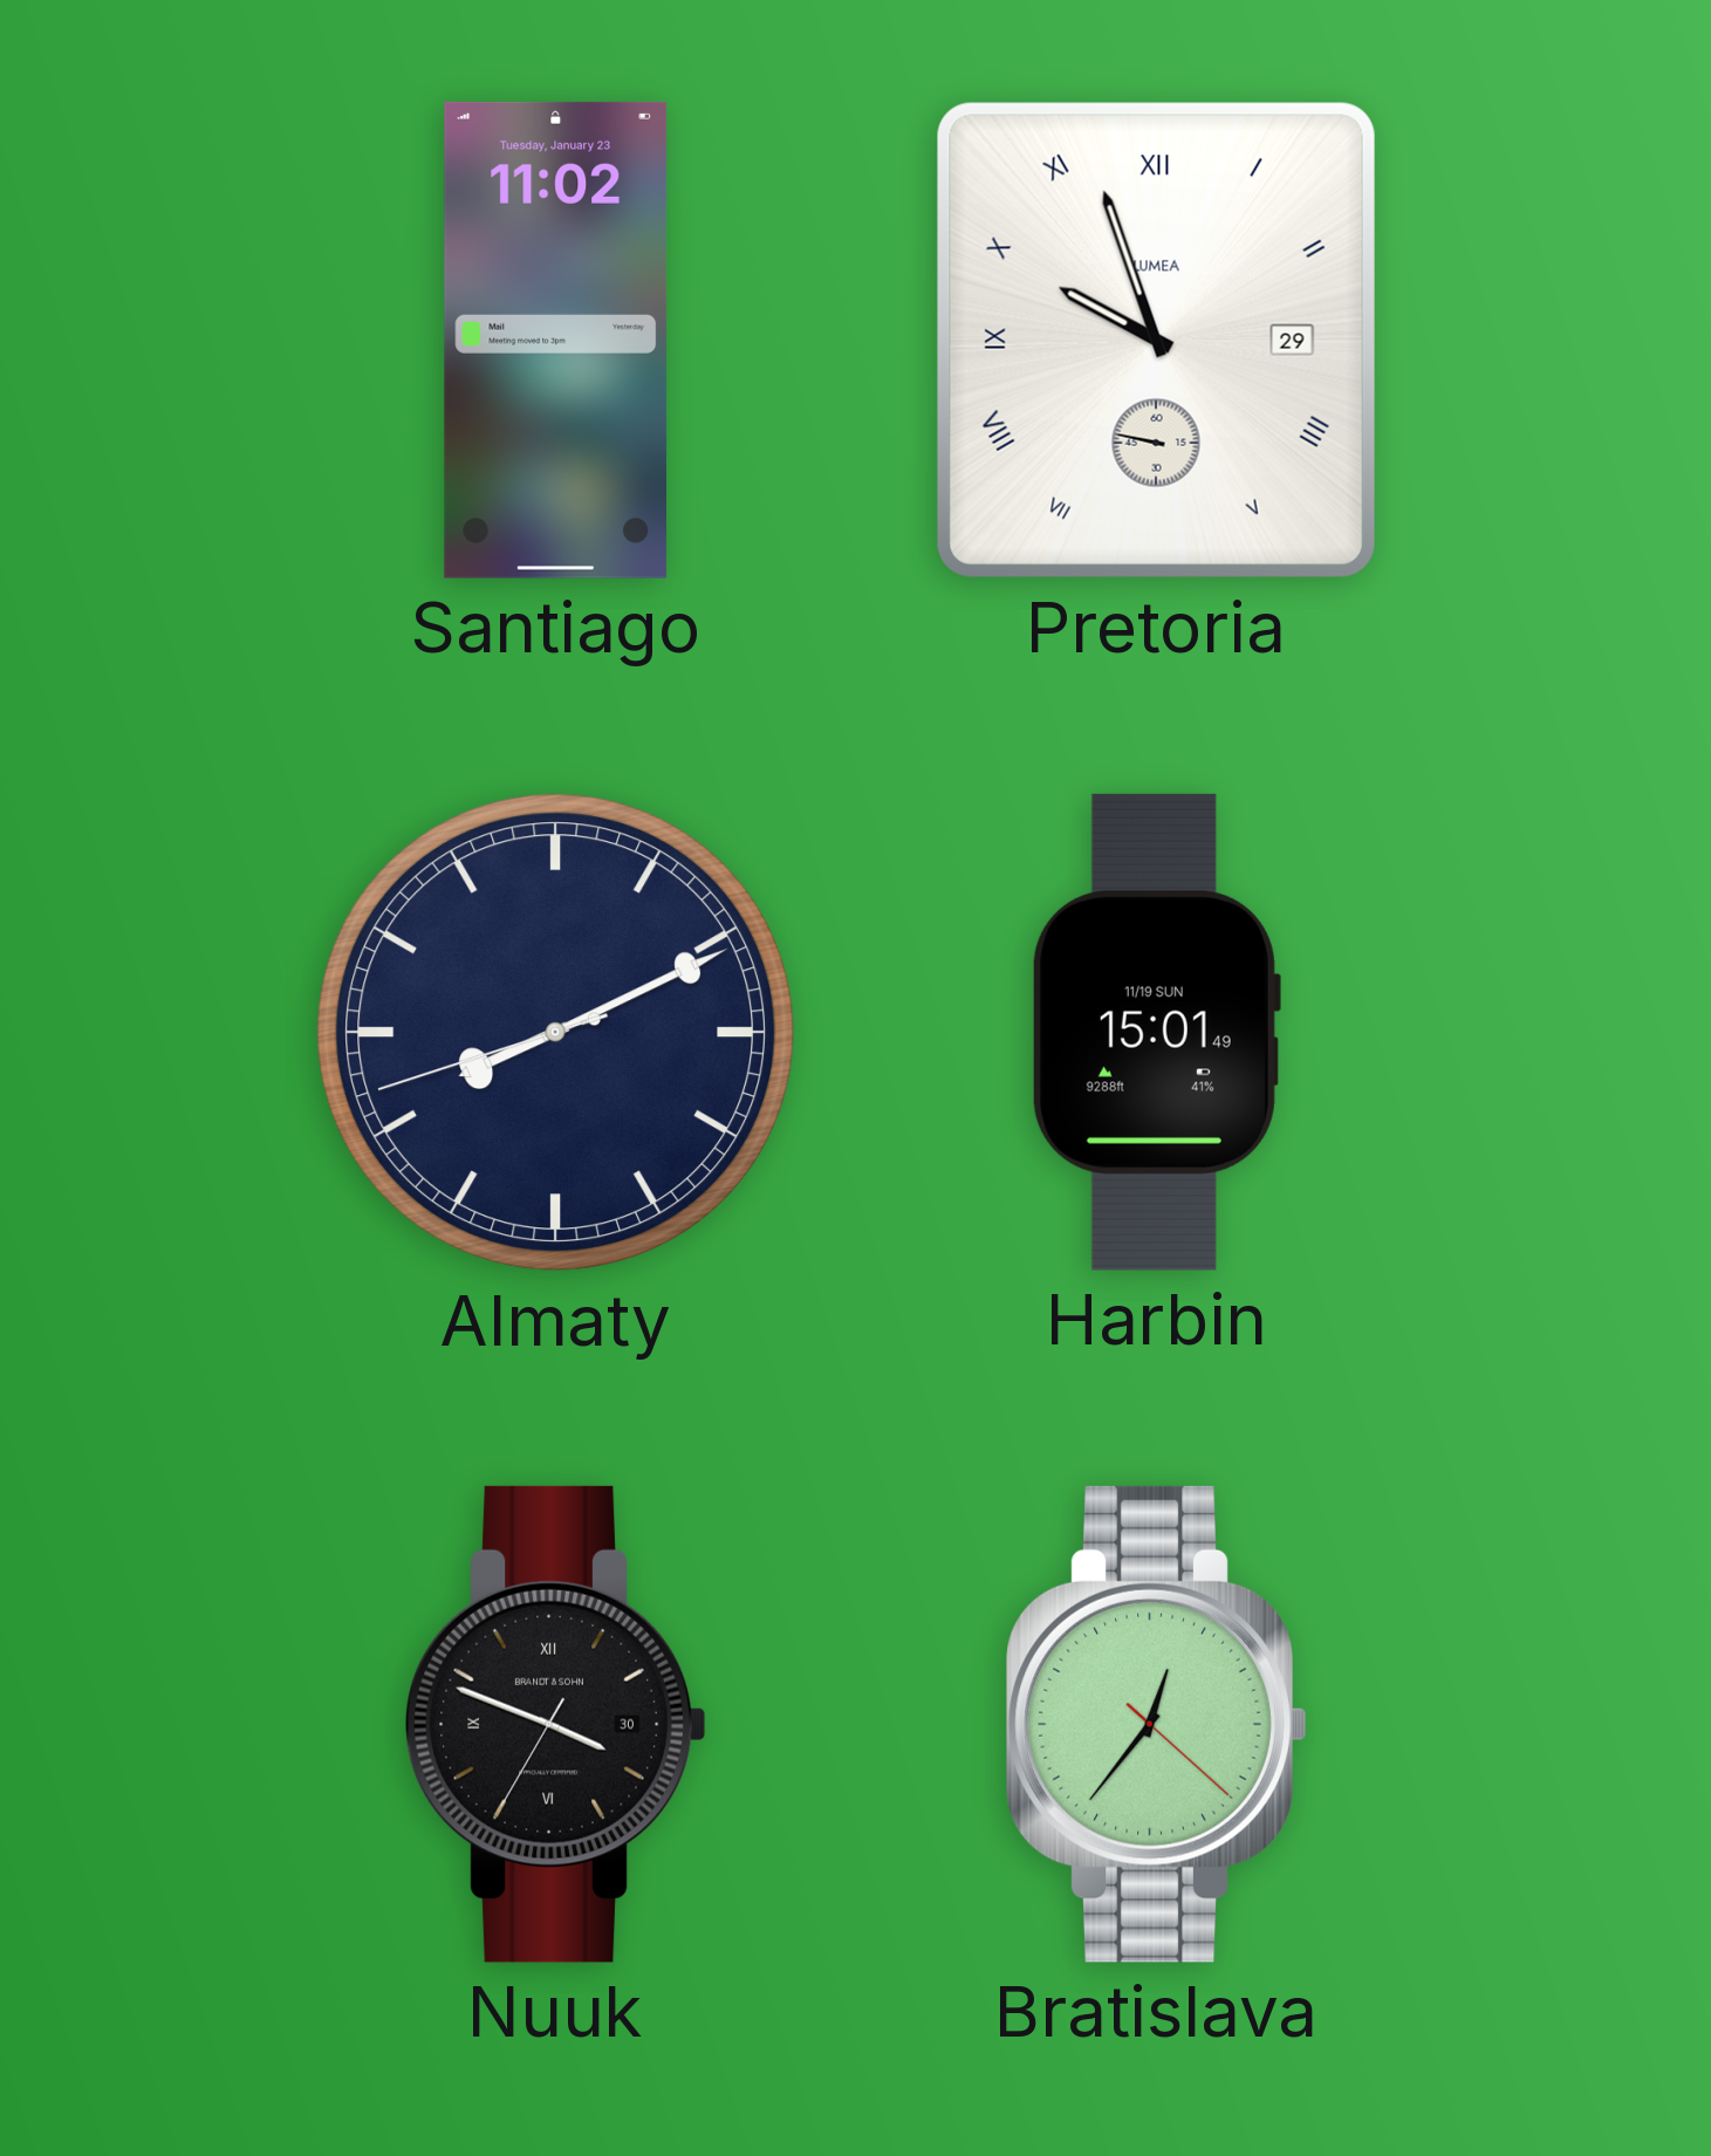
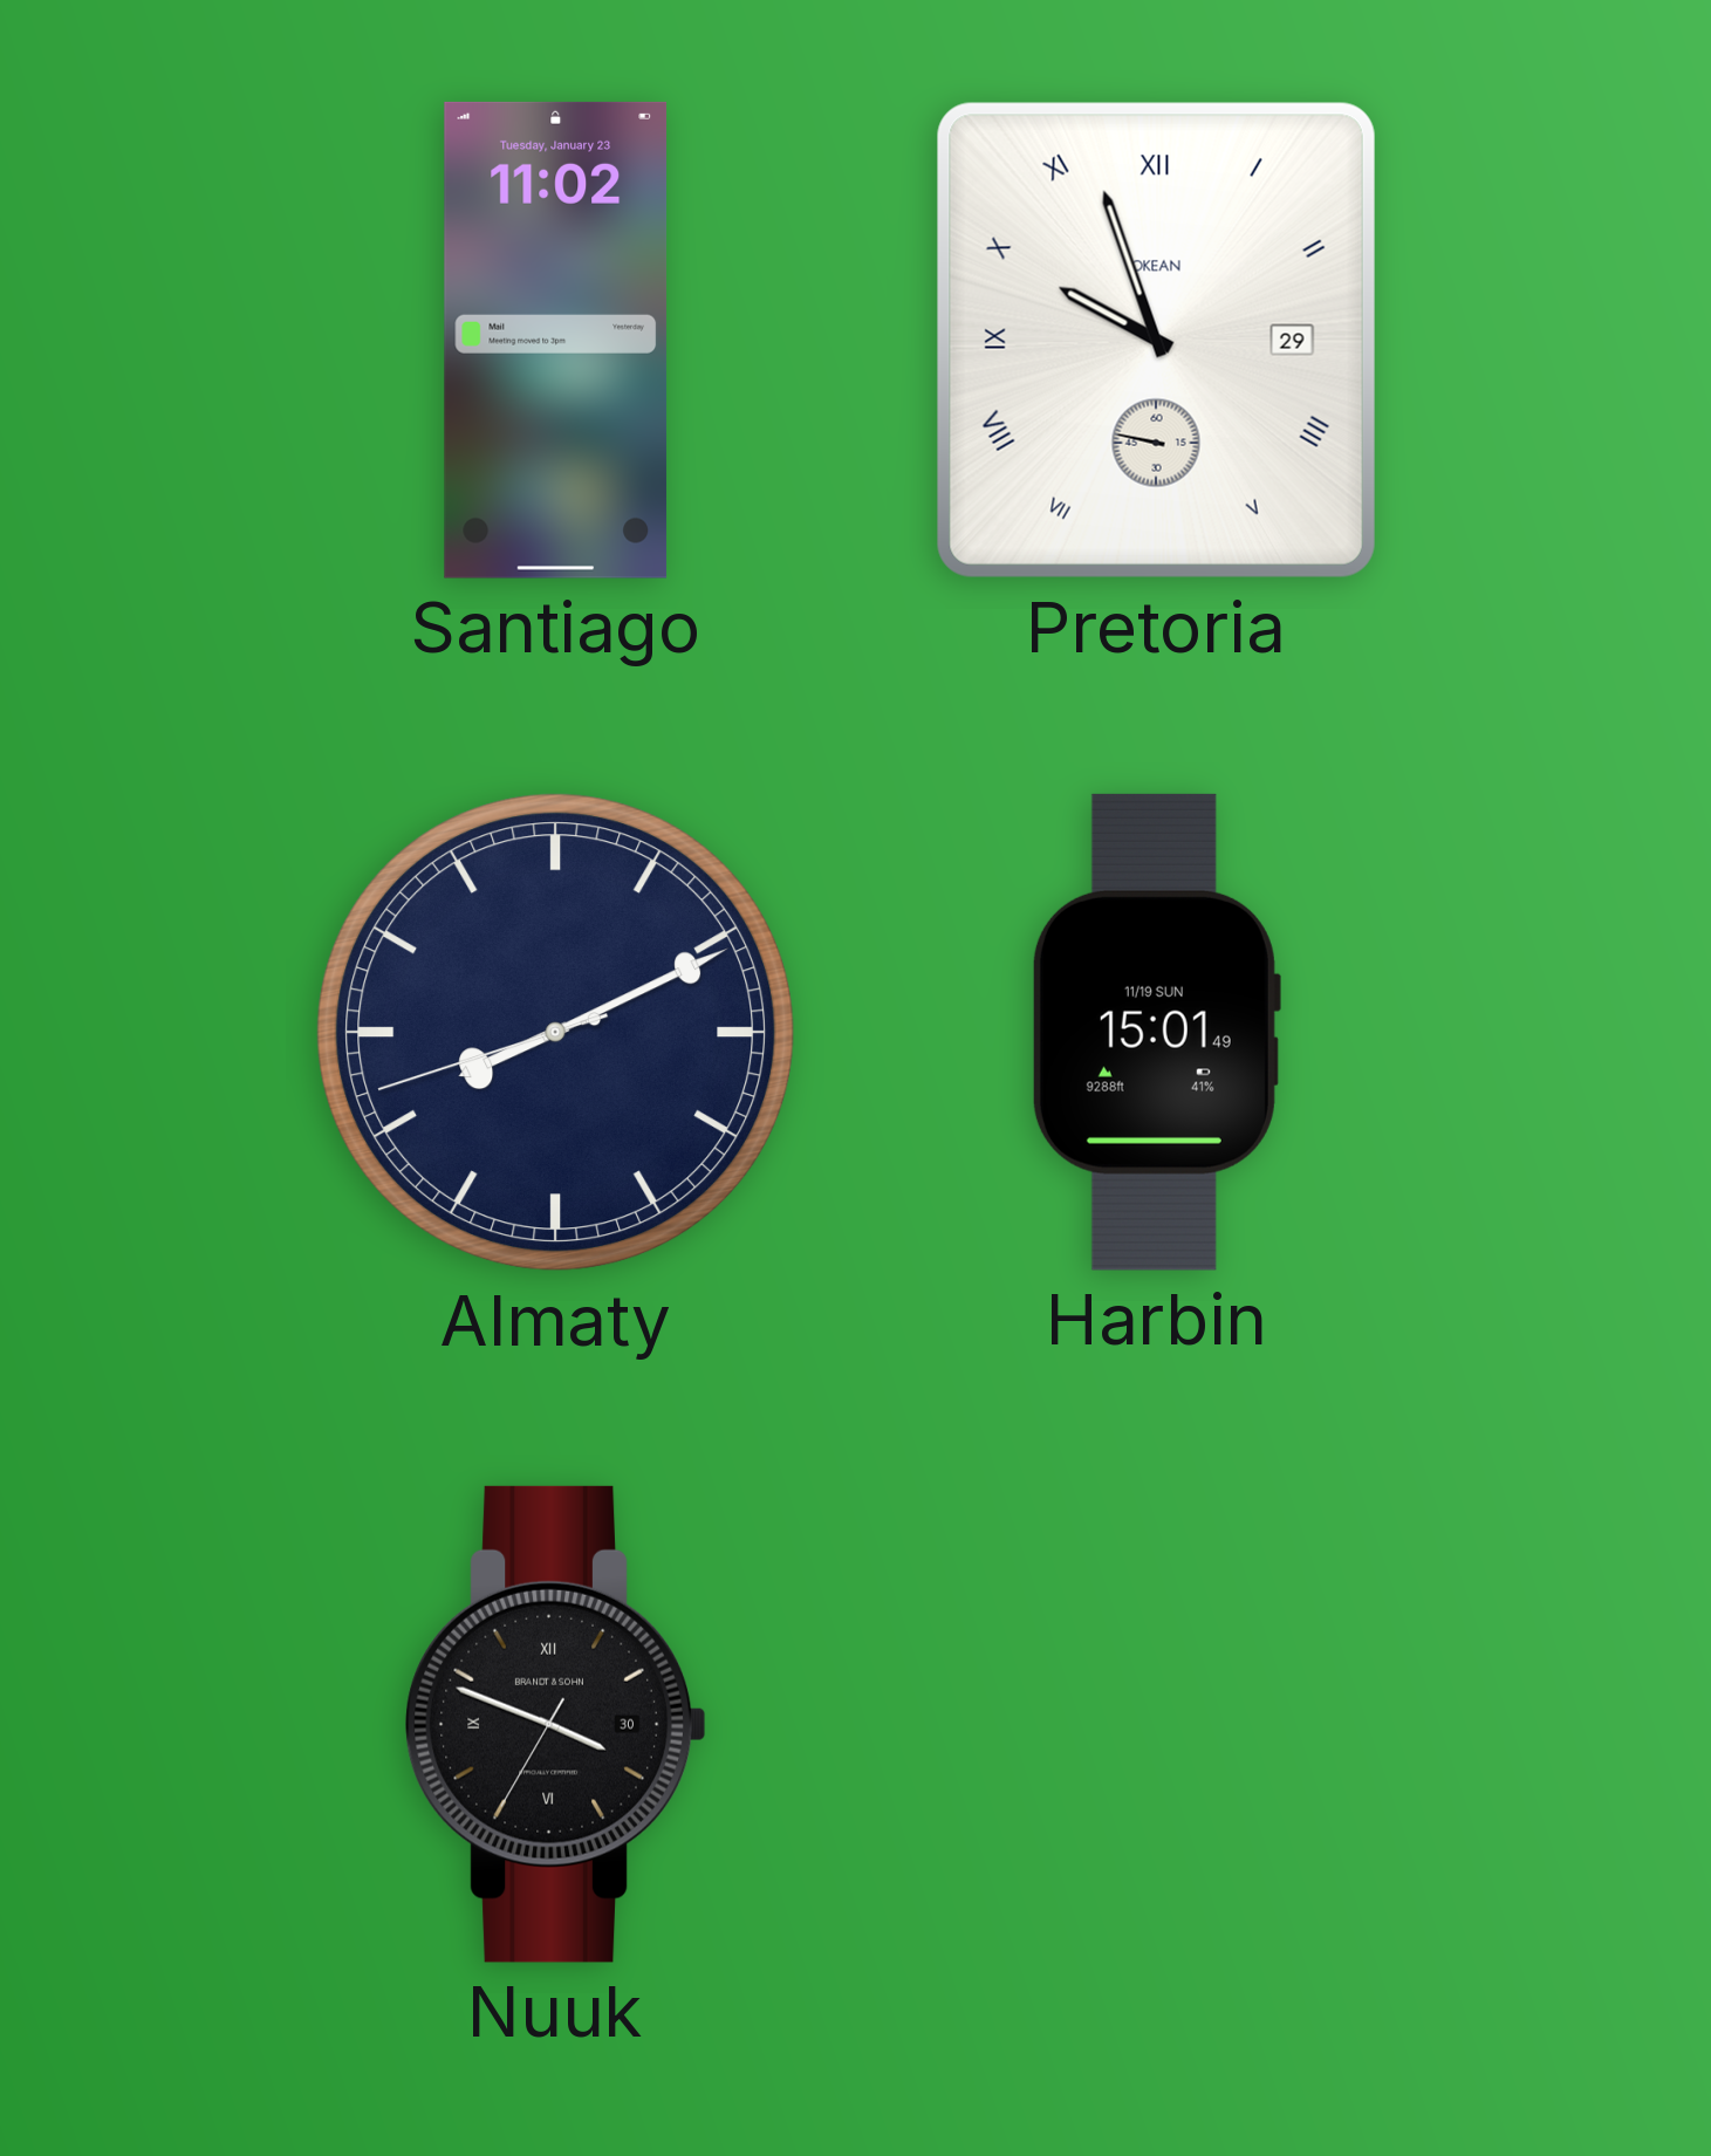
Pretoria brand: LUMEA -> OKEAN (1156, 340)
Bratislava: 12:36 -> none (1157, 1724)
